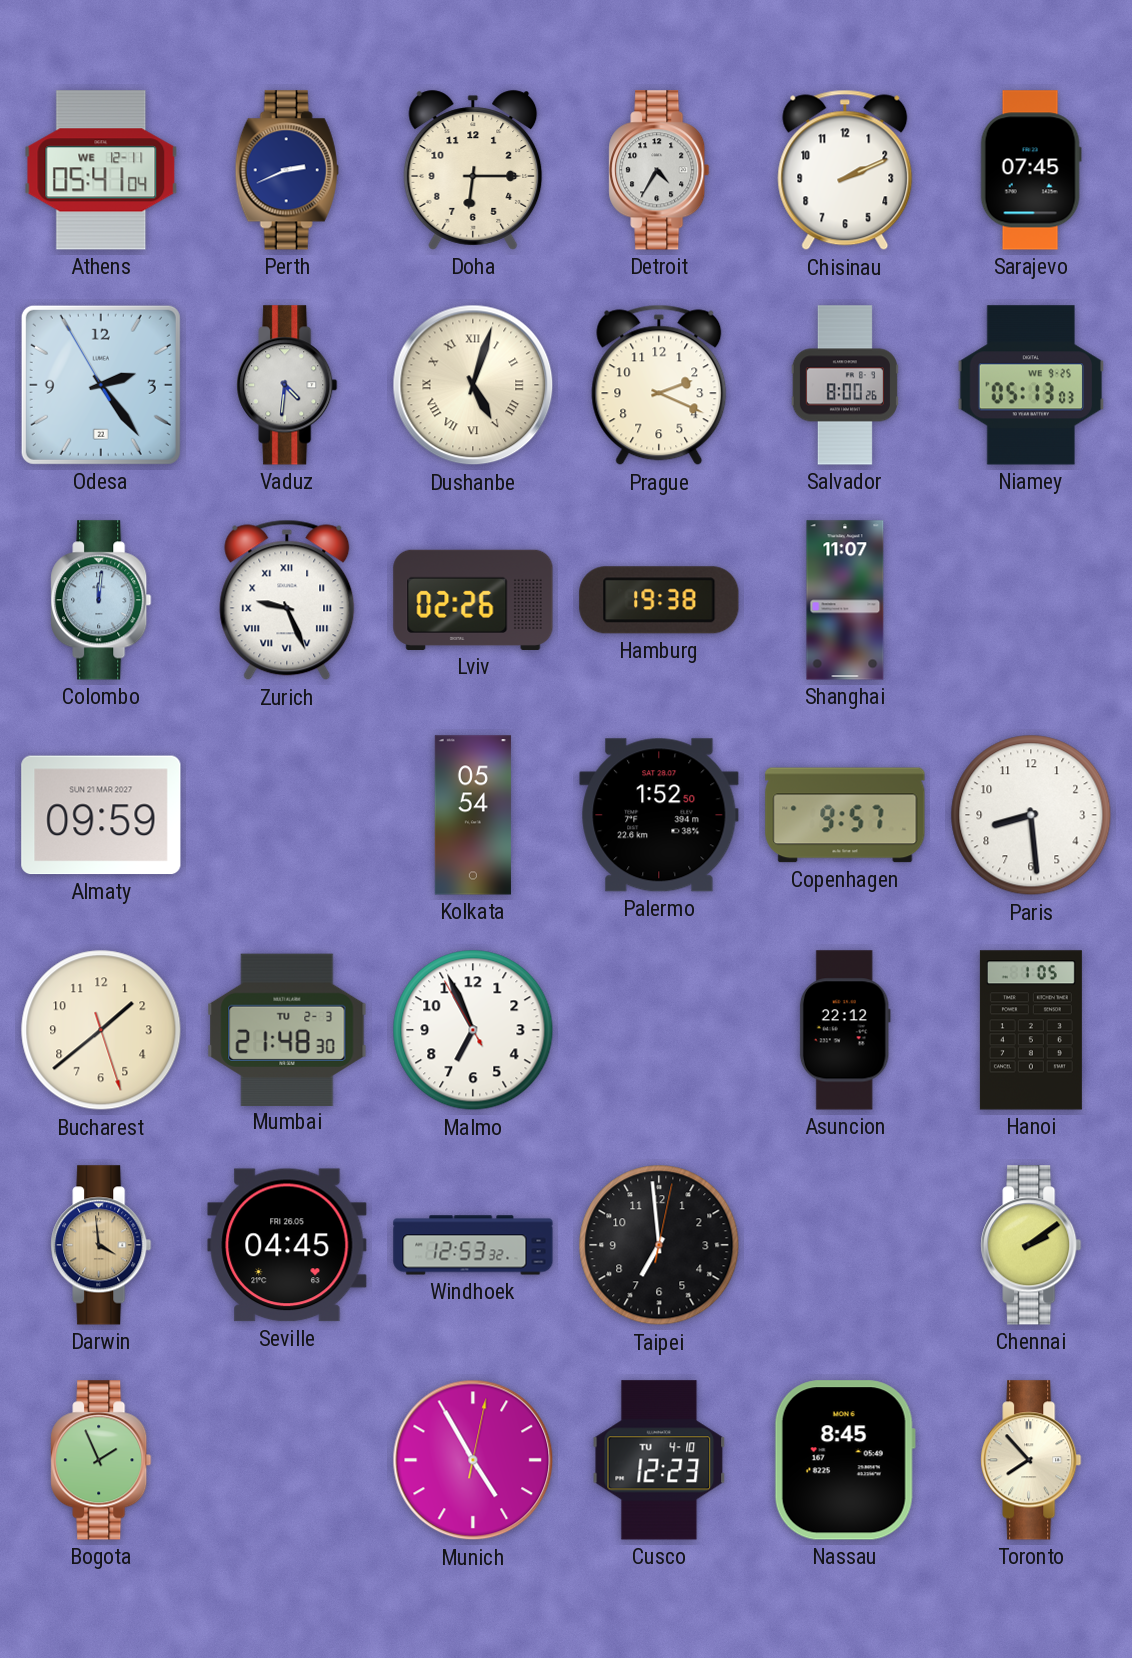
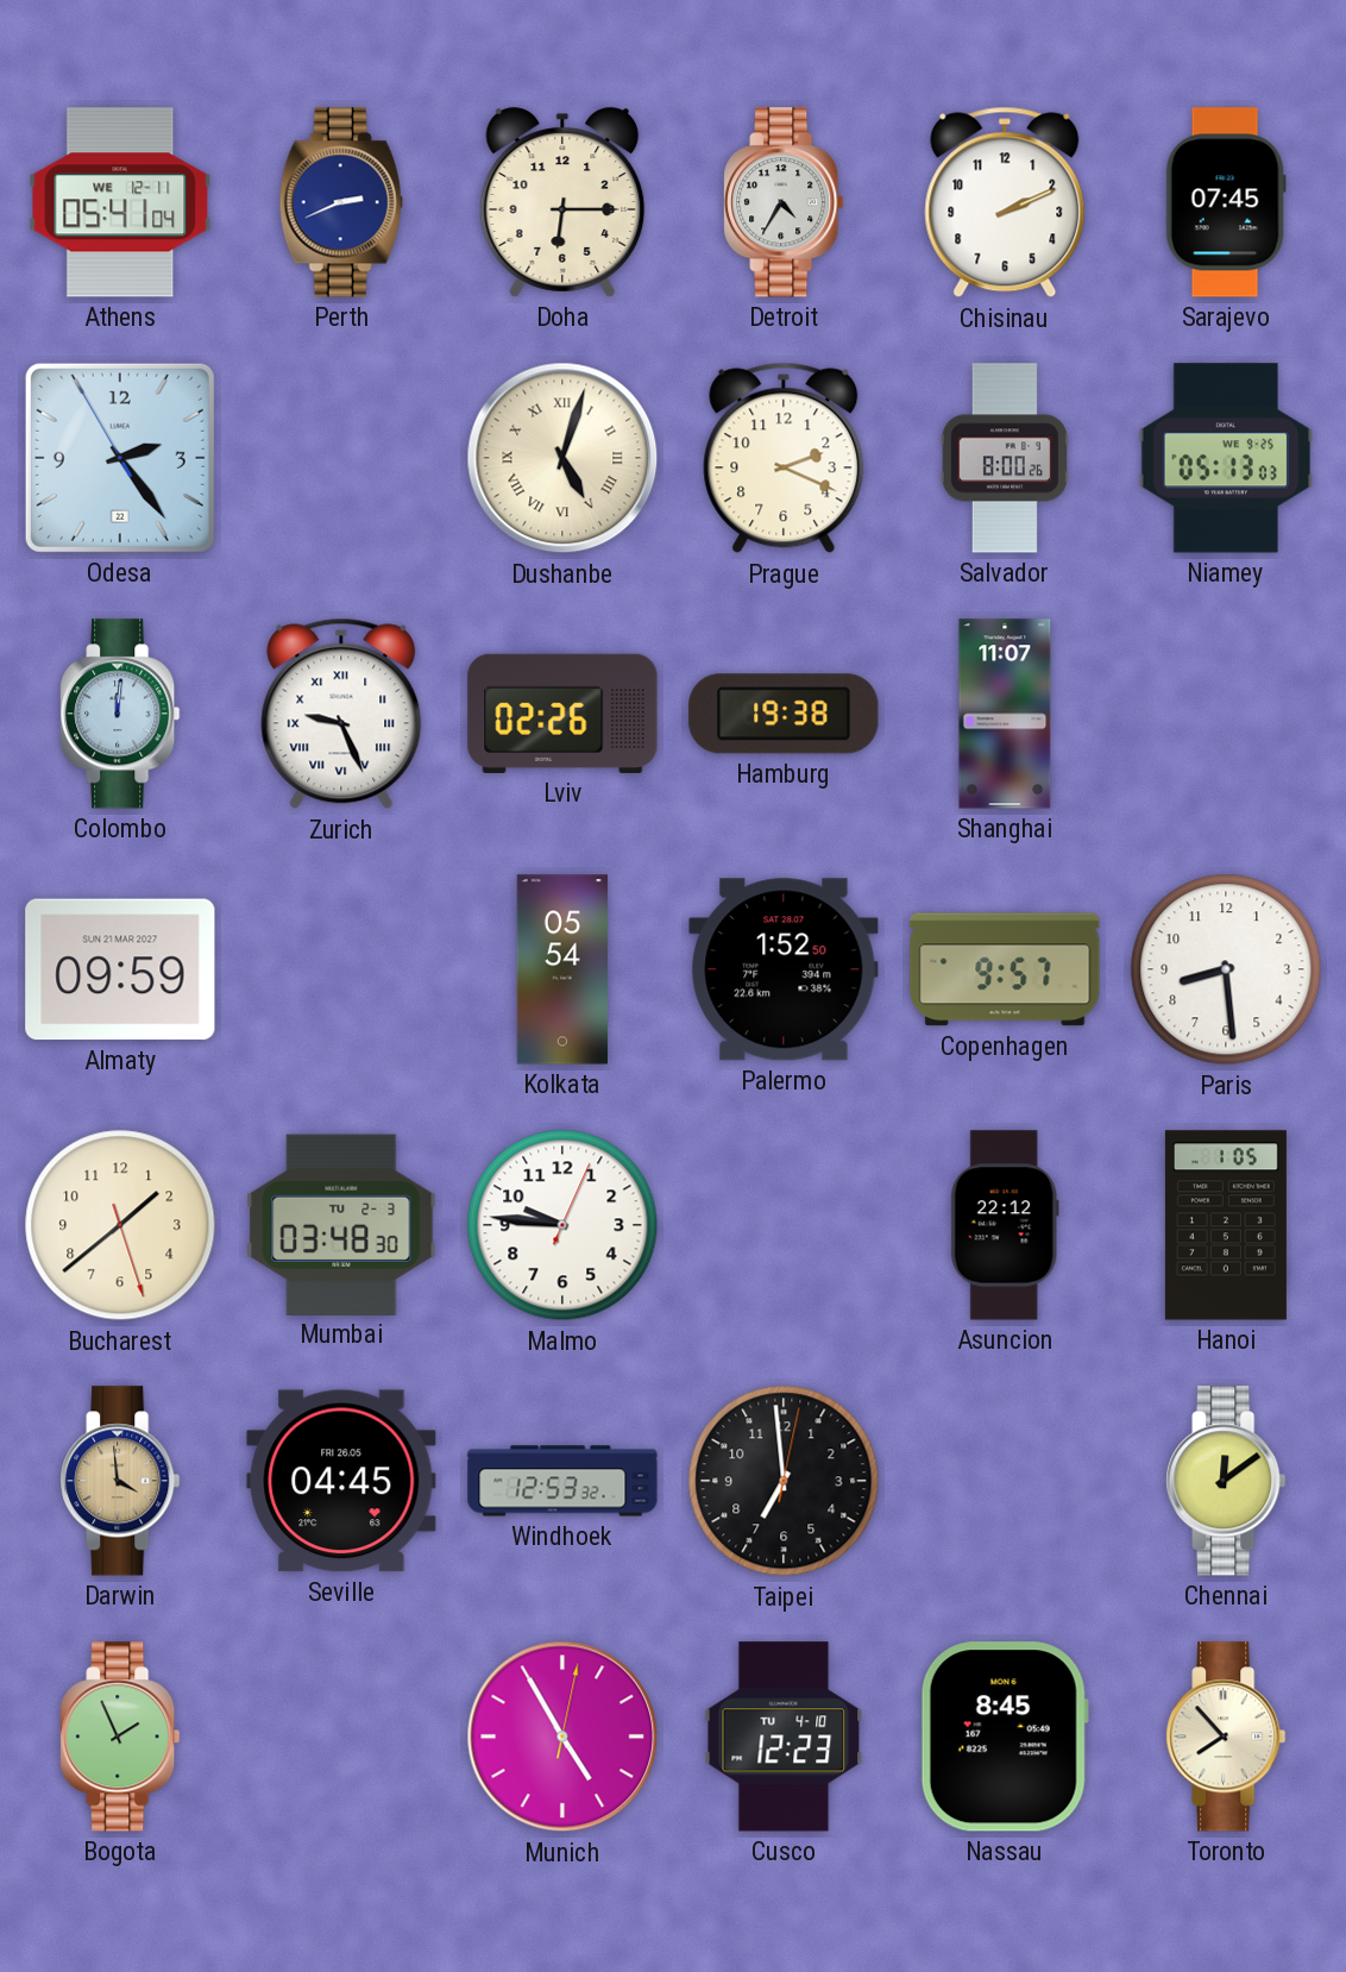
Vaduz: 4:31 -> none (287, 385)
Mumbai: 21:48 -> 03:48 (341, 1224)
Malmo: 6:55 -> 9:46 (562, 1225)
Chennai: 2:09 -> 12:09 (1226, 1481)
